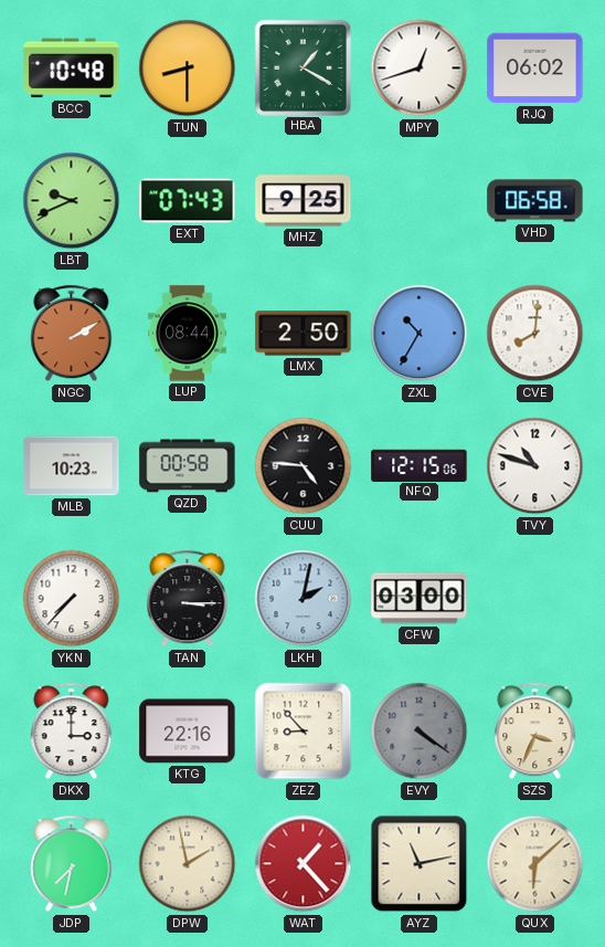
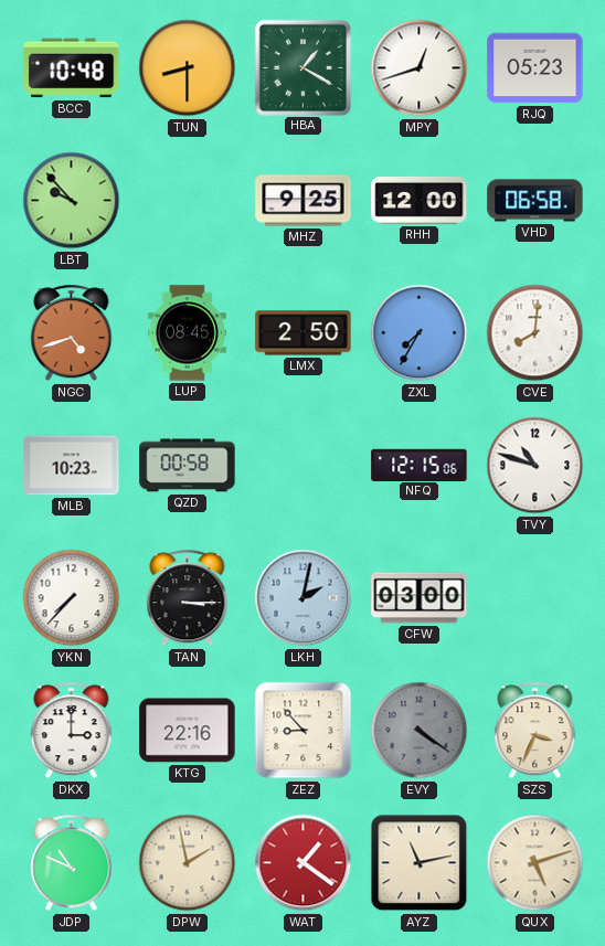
RJQ: 06:02 -> 05:23 (535, 68)
LBT: 9:41 -> 9:53 (72, 201)
EXT: 07:43 -> none (188, 201)
RHH: none -> 12:00 (420, 201)
NGC: 2:10 -> 4:42 (72, 333)
LUP: 08:44 -> 08:45 (188, 333)
ZXL: 10:35 -> 7:35 (420, 333)
CUU: 4:46 -> none (304, 466)
JDP: 7:32 -> 10:49 (72, 863)
WAT: 1:23 -> 1:21 (304, 863)
QUX: 6:08 -> 5:12 (535, 863)
